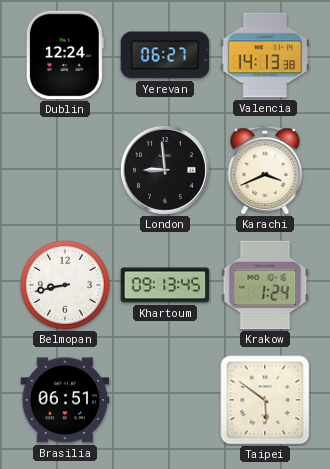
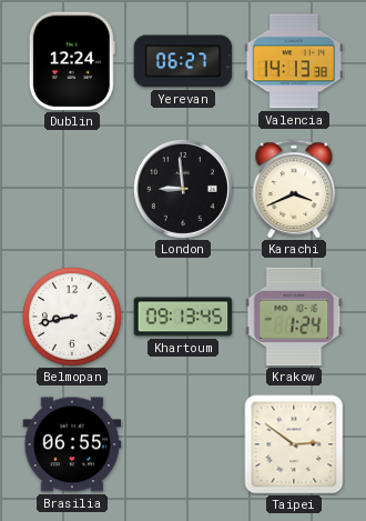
Brasilia: 06:51 -> 06:55 (72, 444)
Taipei: 5:51 -> 2:51 (294, 444)
